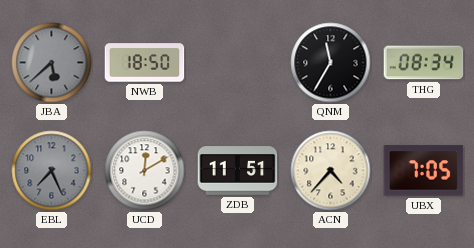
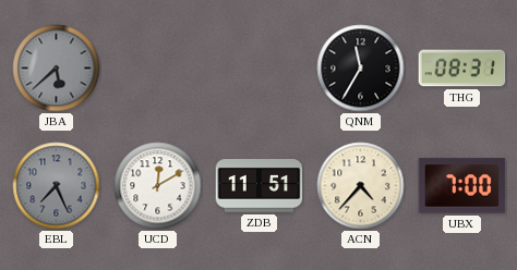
NWB: 18:50 -> none (145, 63)
THG: 08:34 -> 08:31 (462, 69)
UBX: 7:05 -> 7:00 (462, 186)
